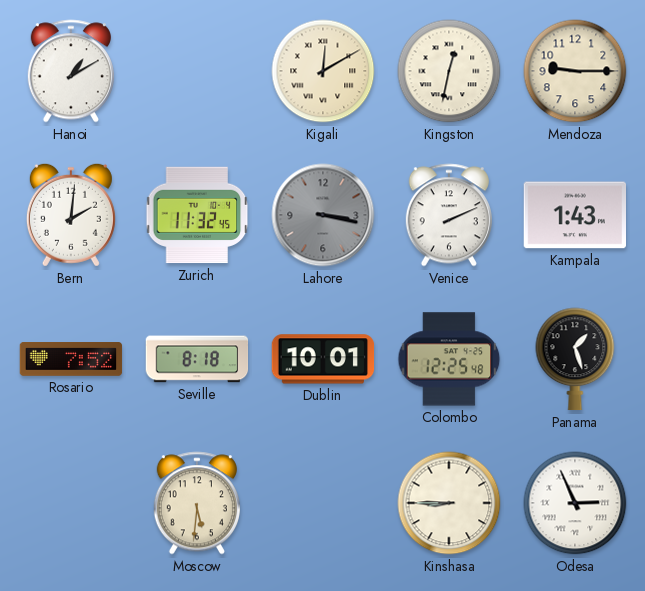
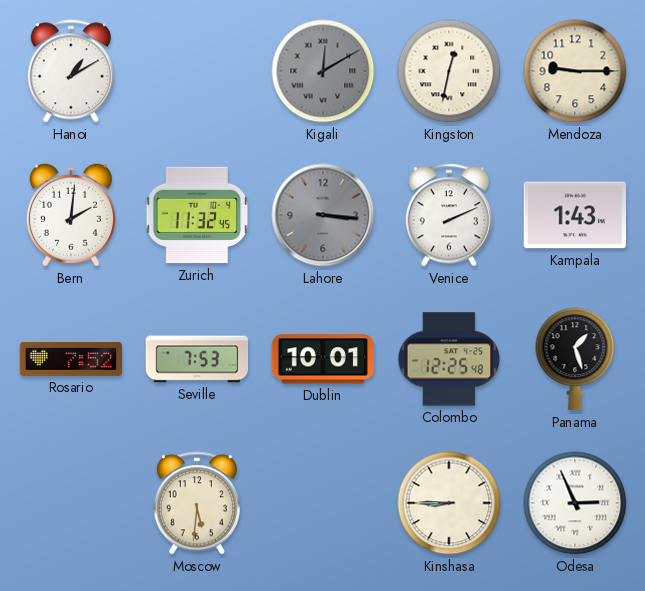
Kigali dial: cream -> grey (323, 71)
Lahore: 3:17 -> 3:16 (323, 215)
Seville: 8:18 -> 7:53 (197, 359)
